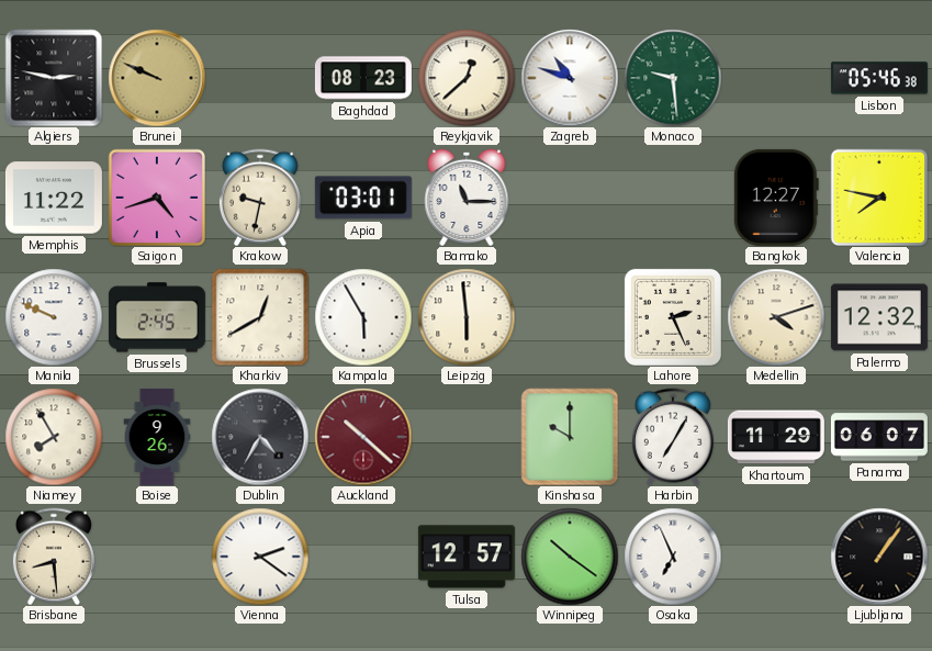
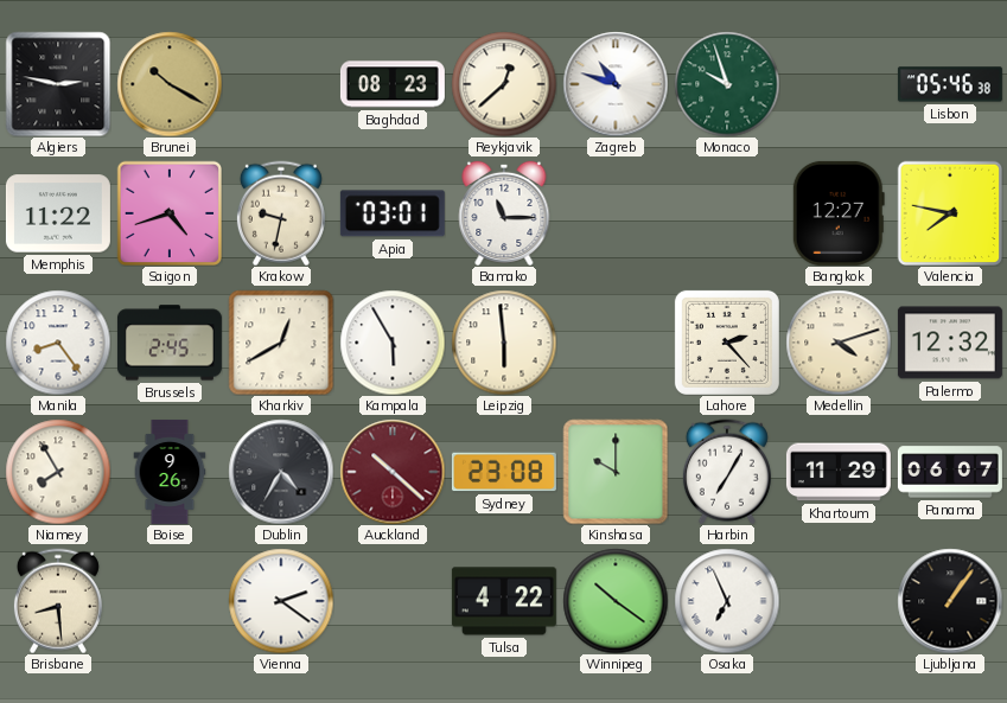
Brunei: 9:49 -> 10:20 (170, 84)
Monaco: 9:29 -> 9:57 (727, 84)
Manila: 9:49 -> 8:24 (58, 343)
Lahore: 2:26 -> 2:23 (727, 343)
Sydney: none -> 23:08 (504, 472)
Tulsa: 12:57 -> 4:22 (504, 601)
